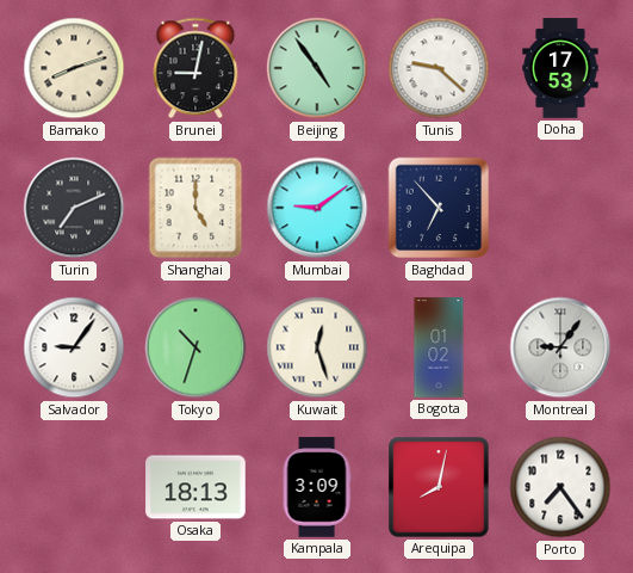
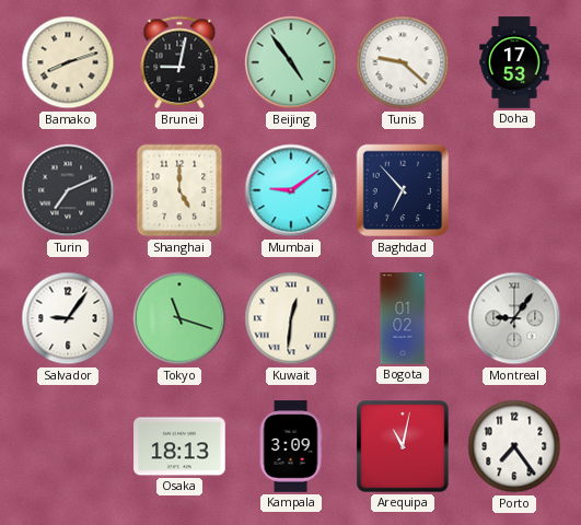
Tokyo: 10:33 -> 11:18 (179, 318)
Kuwait: 12:27 -> 12:31 (291, 318)
Arequipa: 8:02 -> 11:02 (403, 446)
